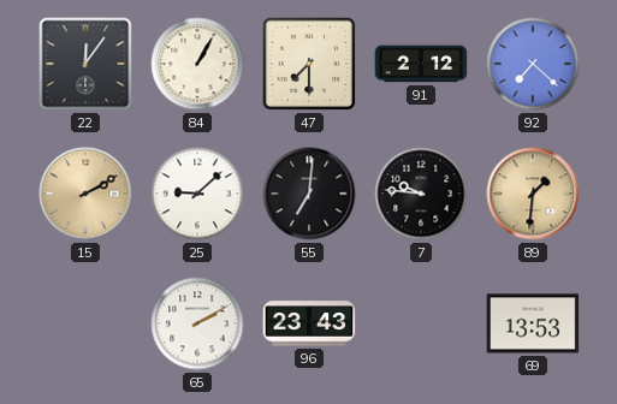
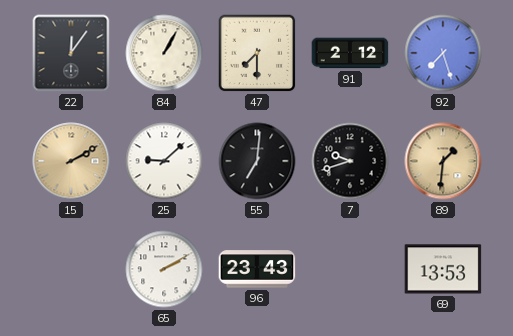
92: 7:22 -> 7:27 (443, 53)
7: 9:46 -> 9:42 (350, 161)
